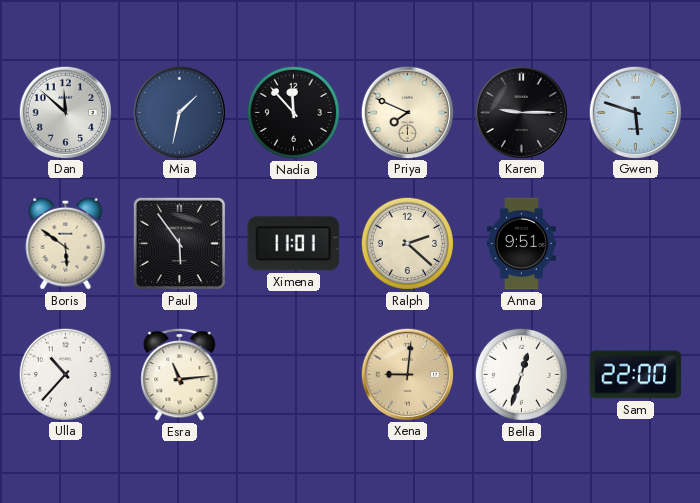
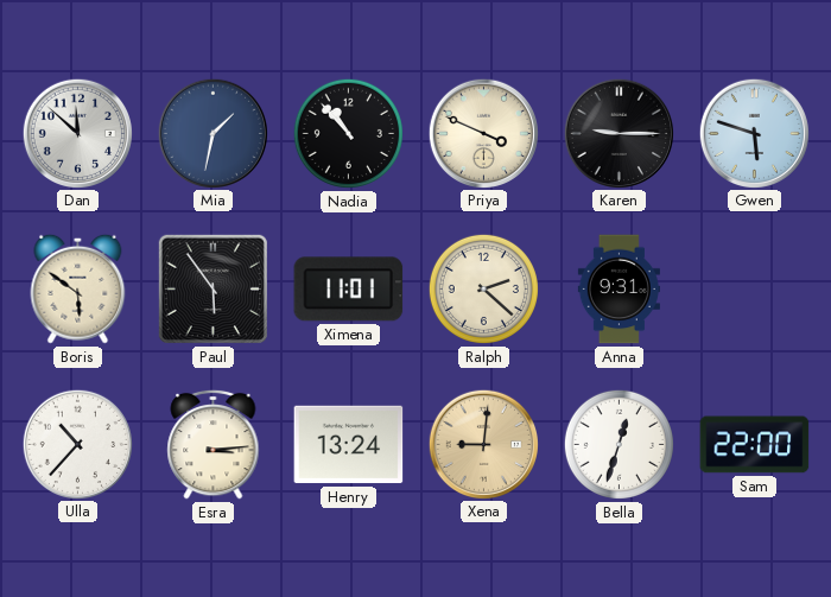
Nadia: 11:53 -> 10:53 (348, 133)
Priya: 7:49 -> 3:49 (483, 133)
Anna: 9:51 -> 9:31 (619, 290)
Esra: 11:14 -> 3:14 (214, 444)
Henry: none -> 13:24 (349, 445)
